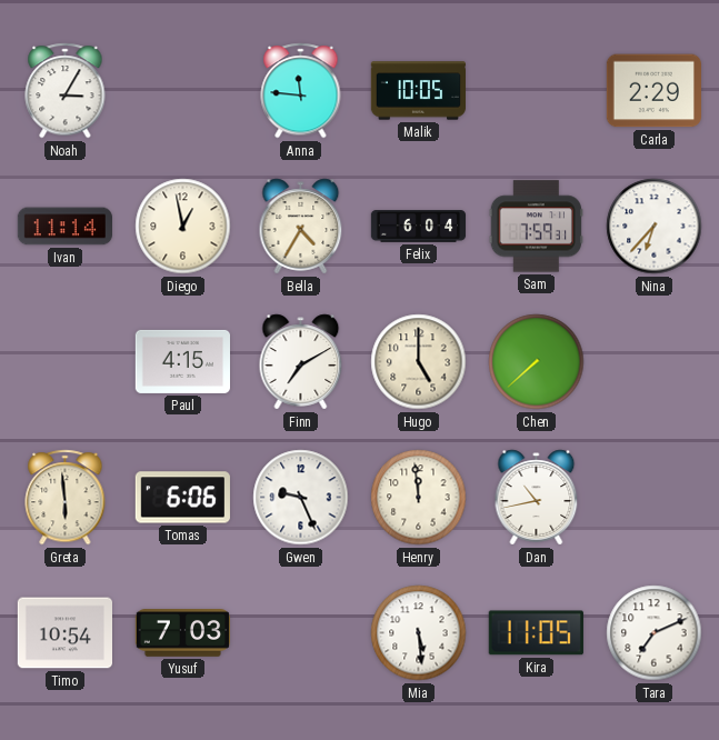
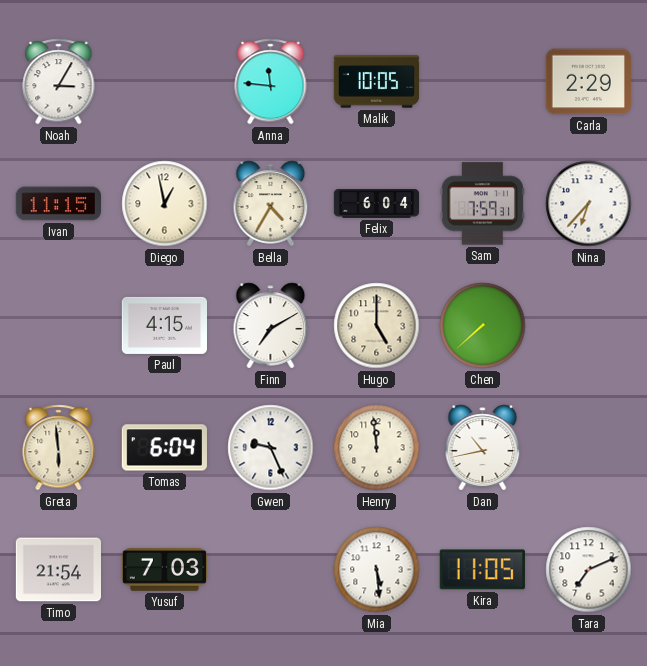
Ivan: 11:14 -> 11:15 (58, 204)
Tomas: 6:06 -> 6:04 (164, 448)
Timo: 10:54 -> 21:54 (58, 570)
